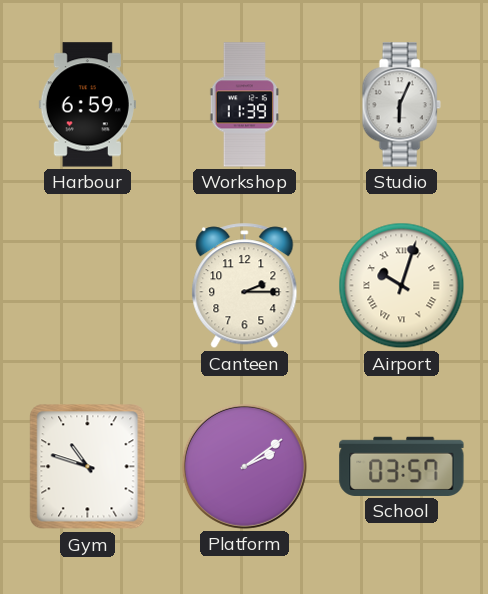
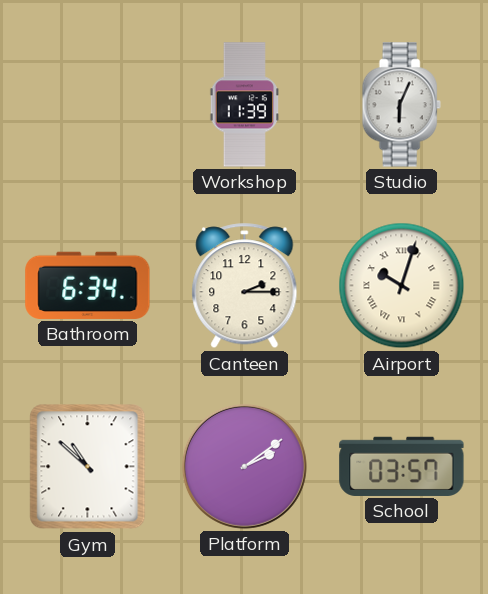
Harbour: 6:59 -> none (87, 105)
Bathroom: none -> 6:34 (88, 285)
Gym: 10:48 -> 10:52 (88, 467)
